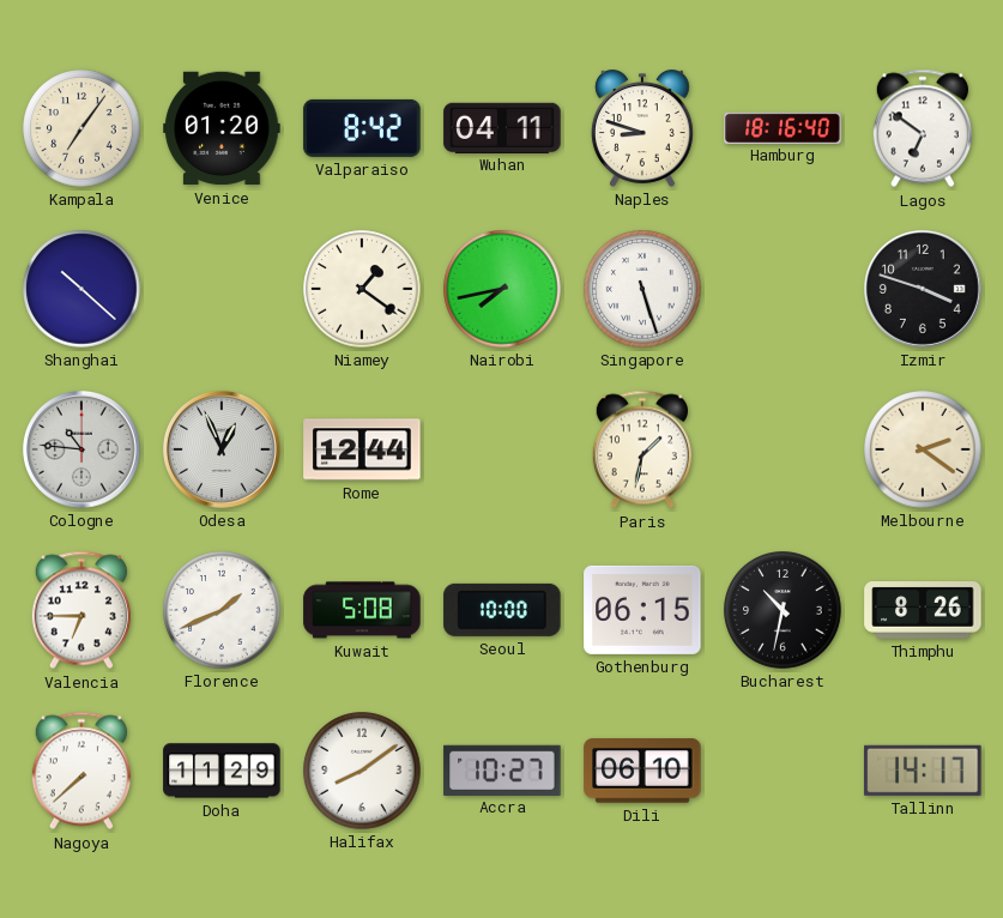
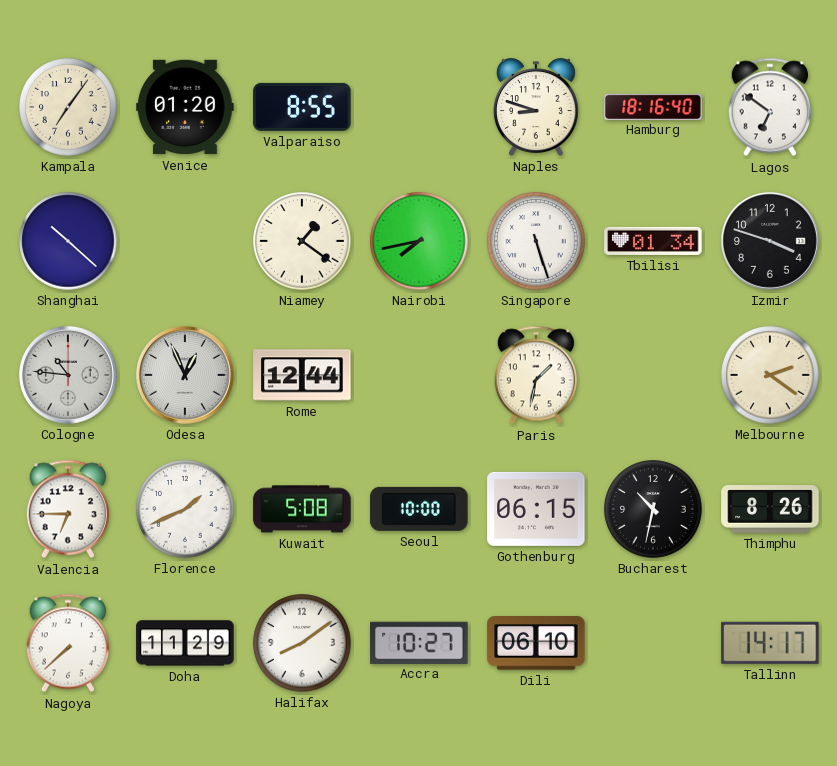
Valparaiso: 8:42 -> 8:55 (302, 107)
Wuhan: 04:11 -> none (502, 127)
Tbilisi: none -> 01:34 (653, 241)
